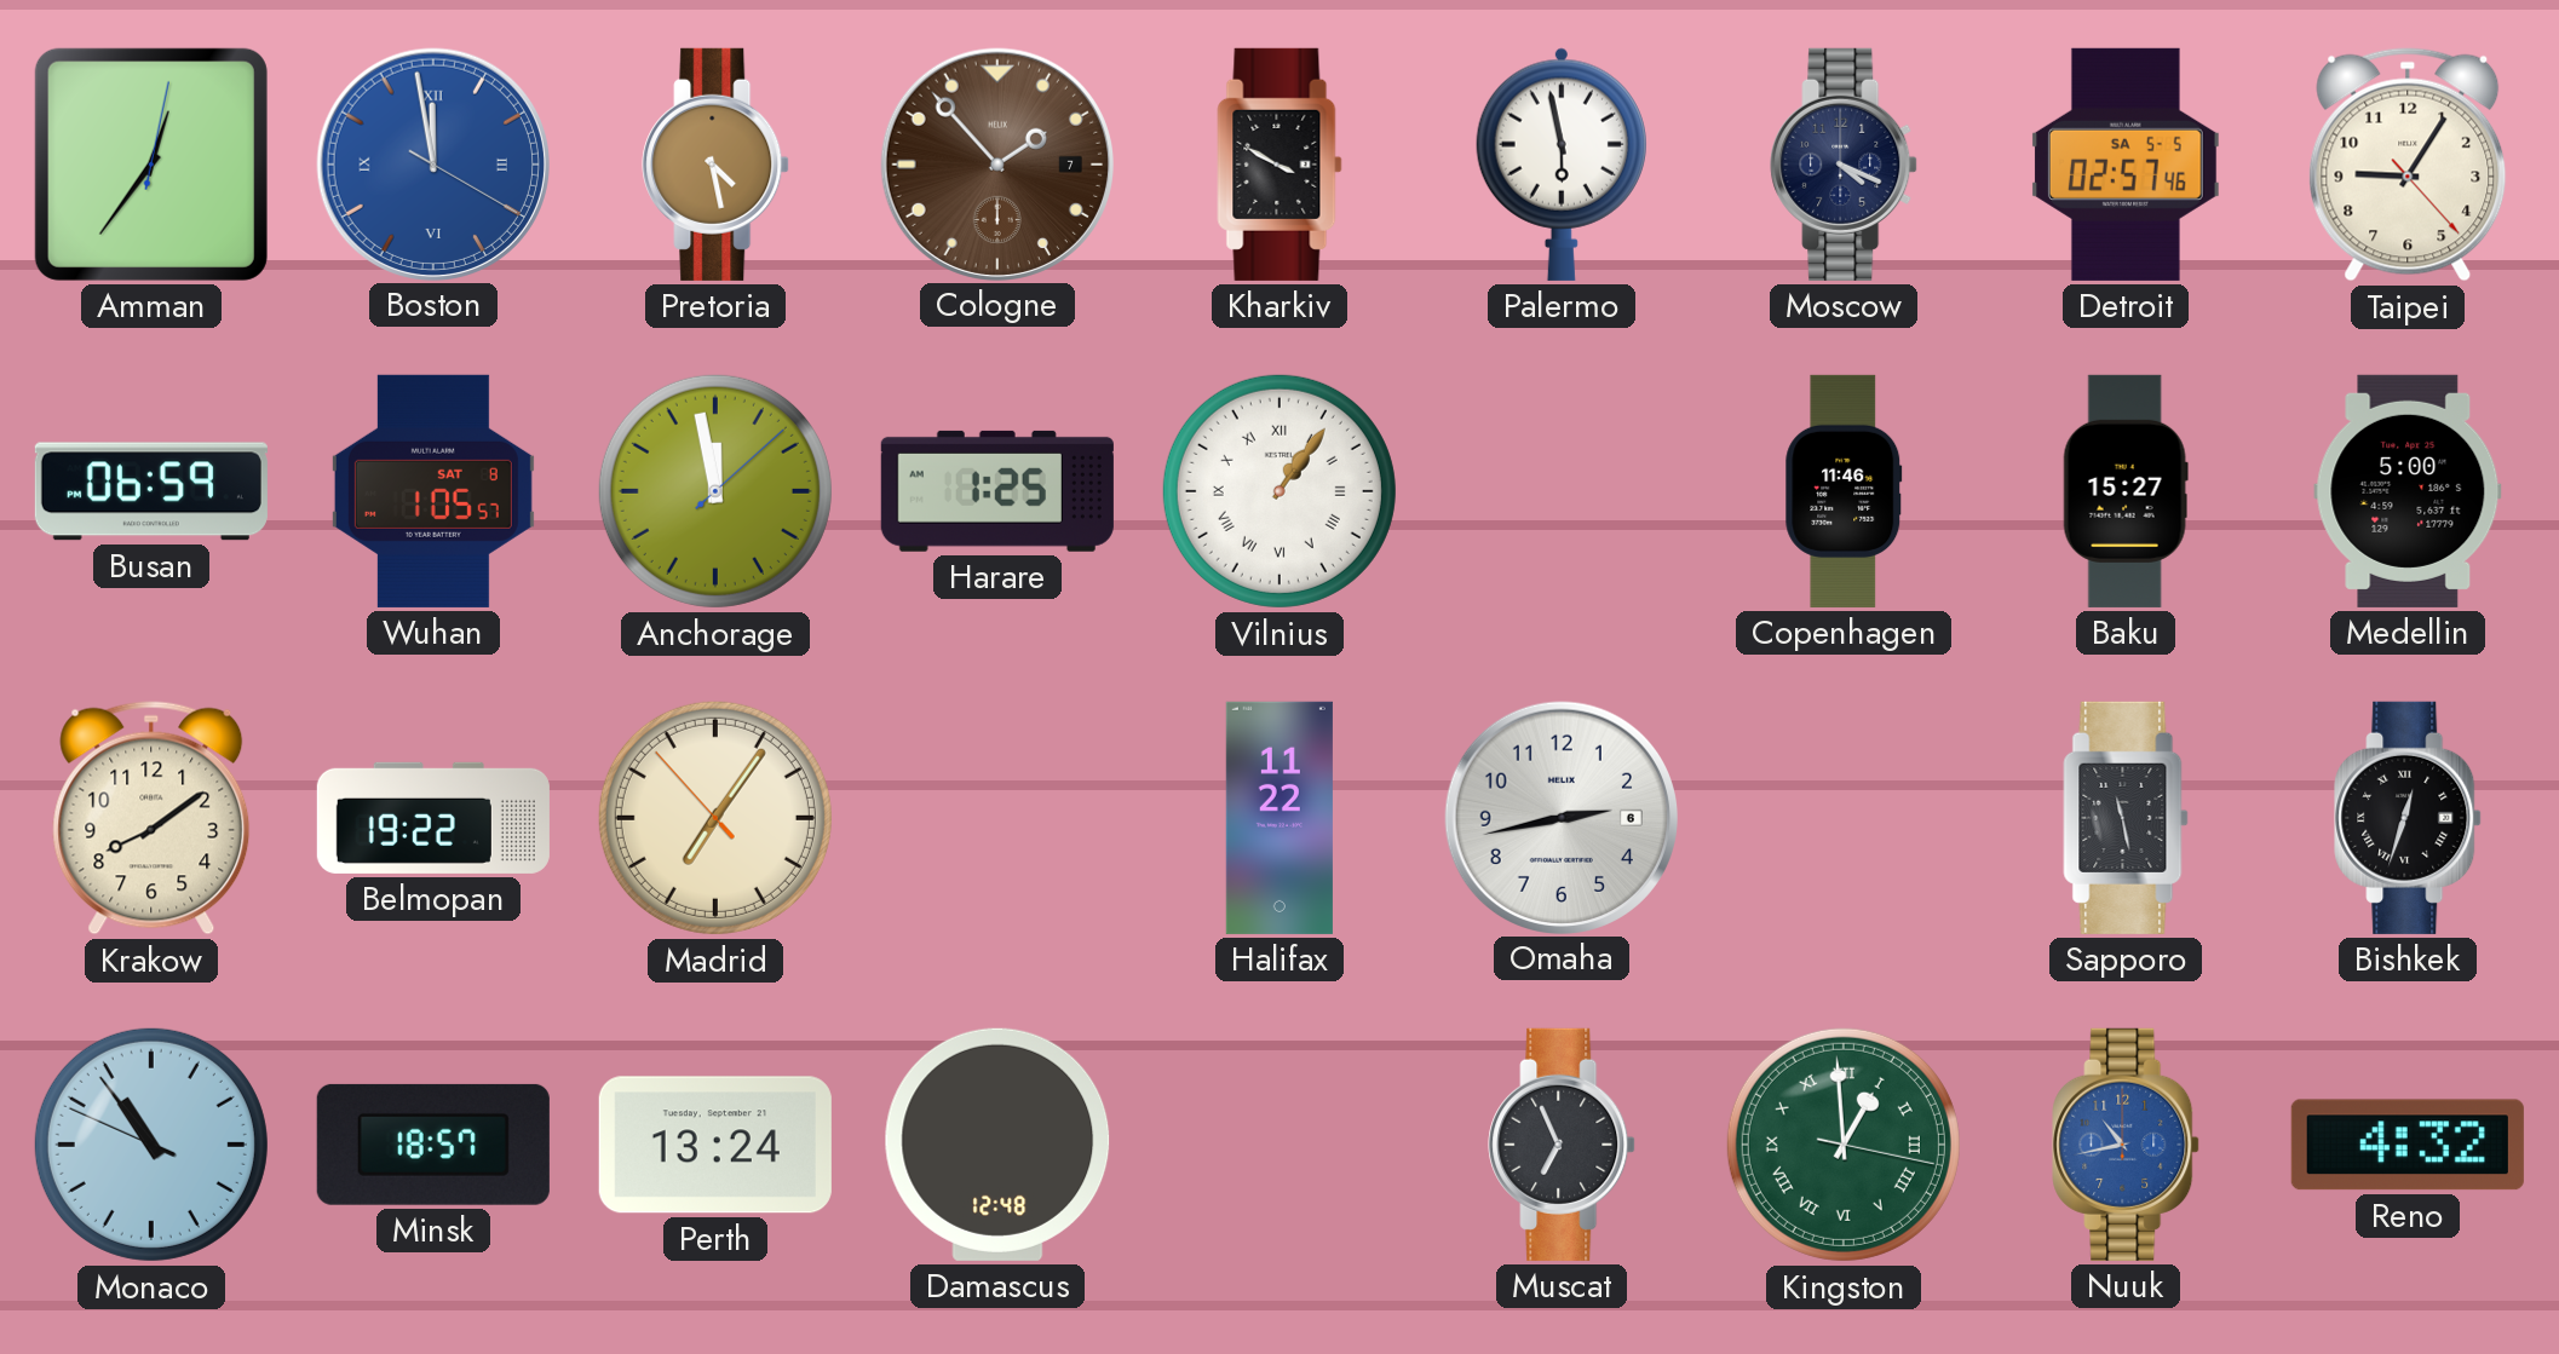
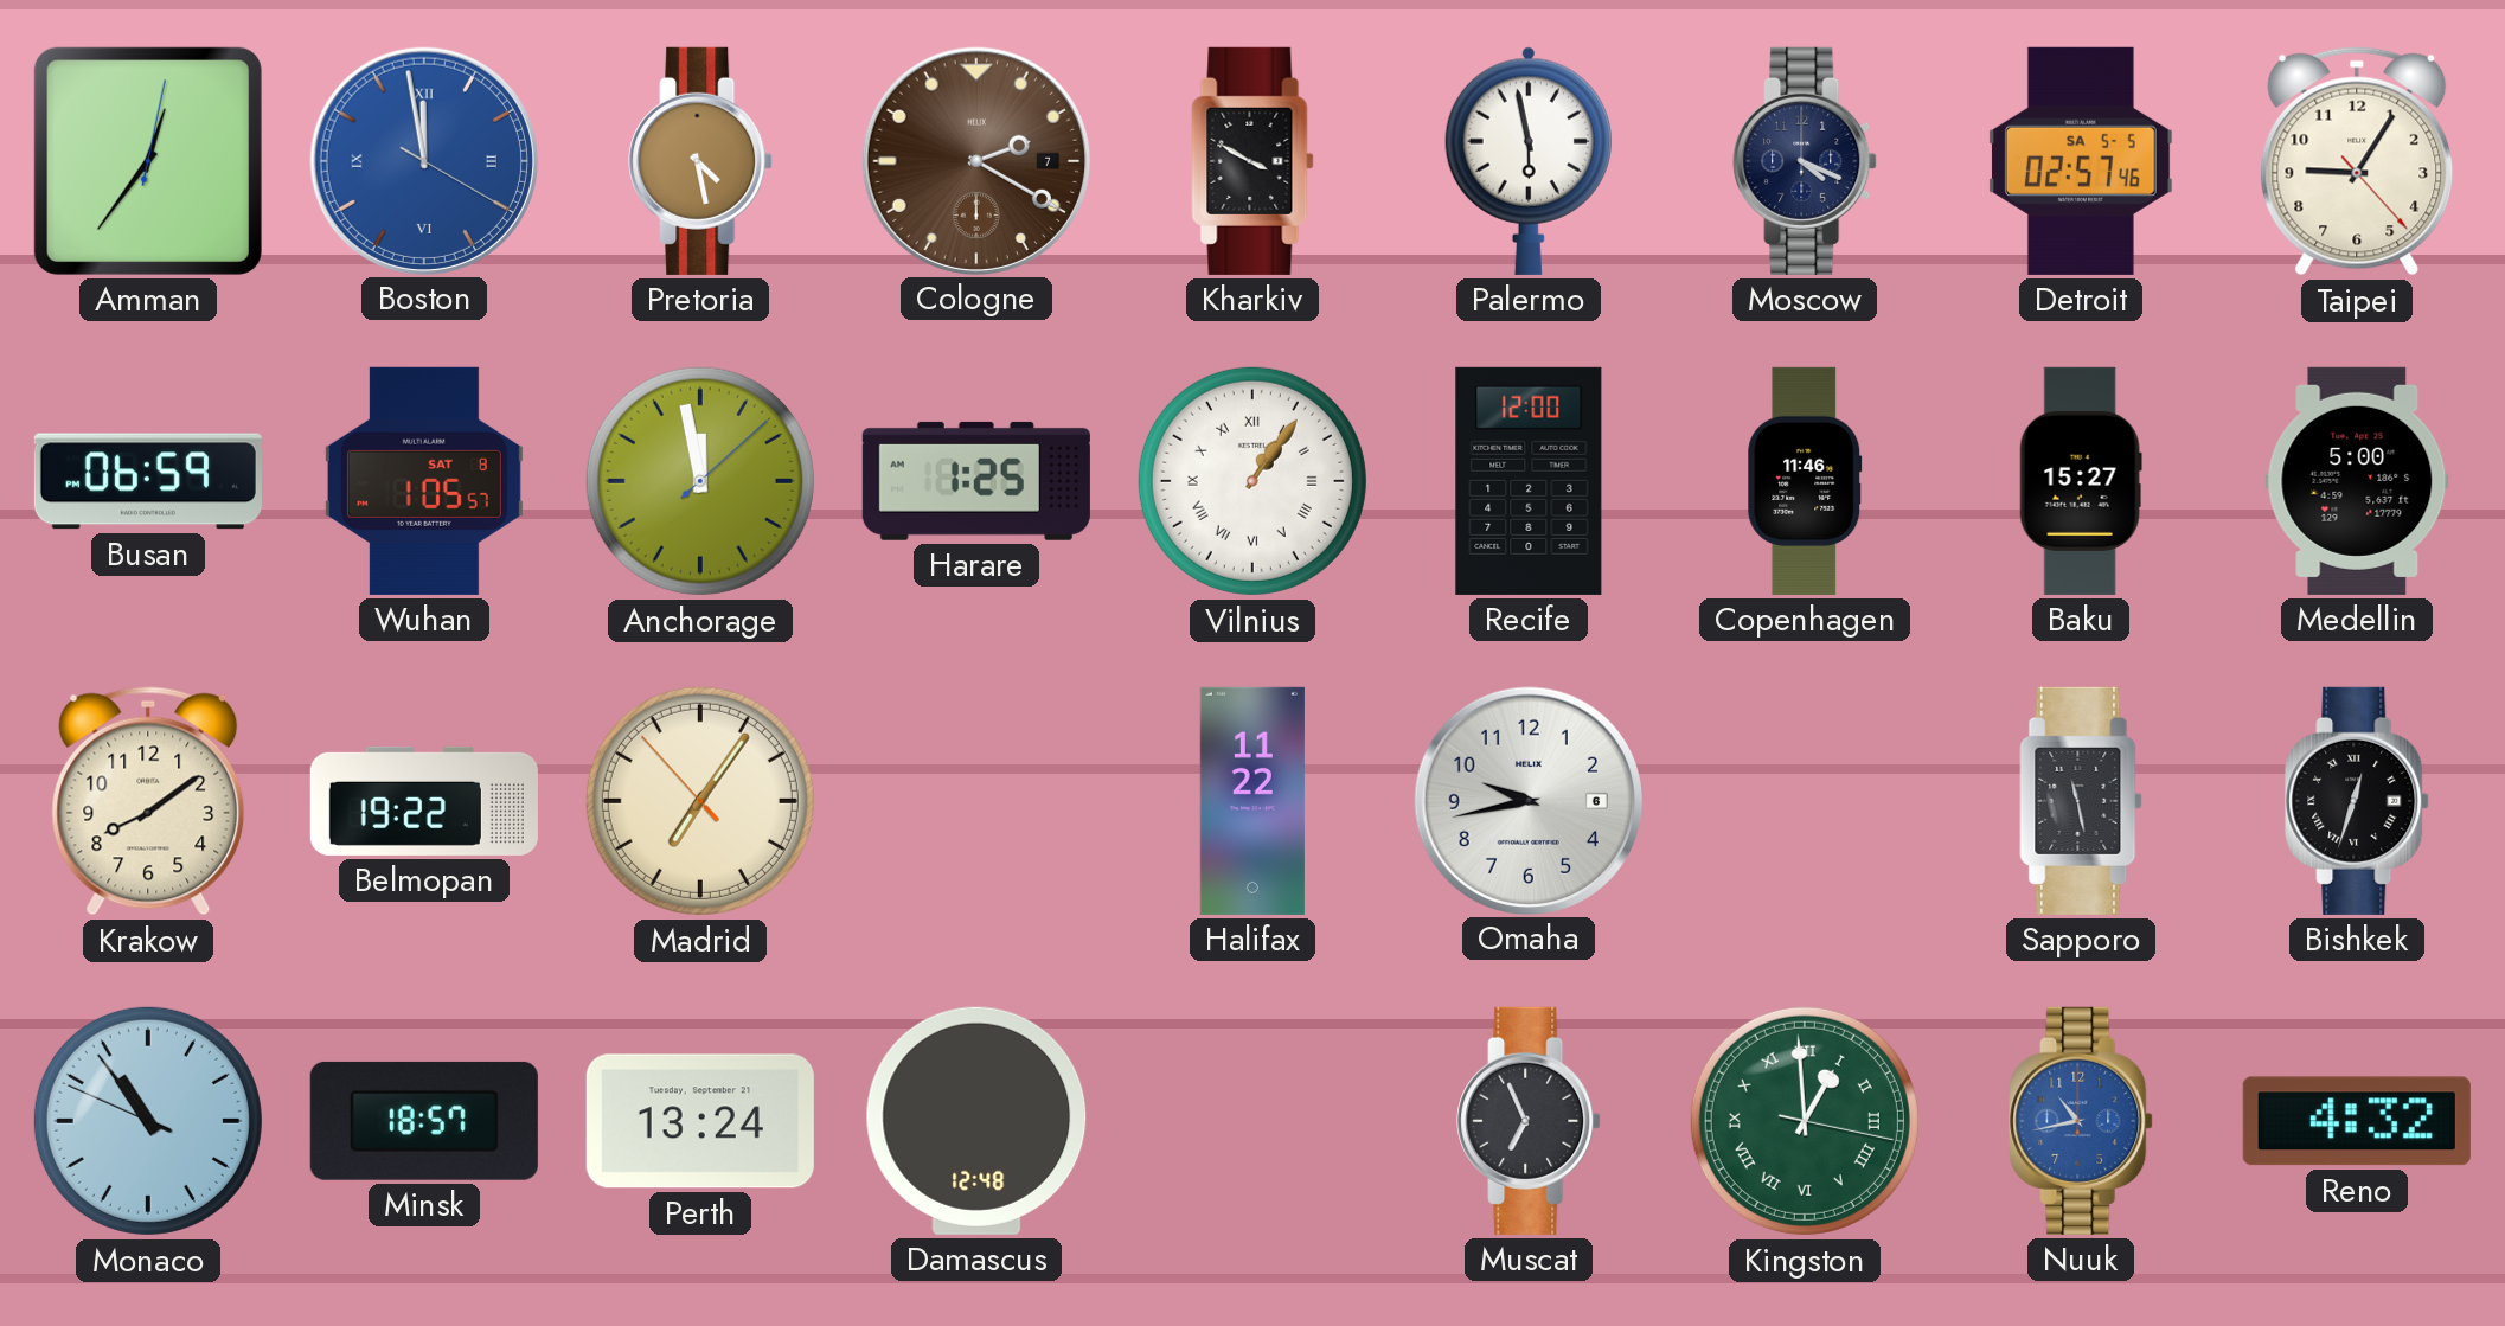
Cologne: 1:53 -> 2:20 (975, 160)
Recife: none -> 12:00 (1529, 481)
Omaha: 2:43 -> 9:43 (1527, 800)
